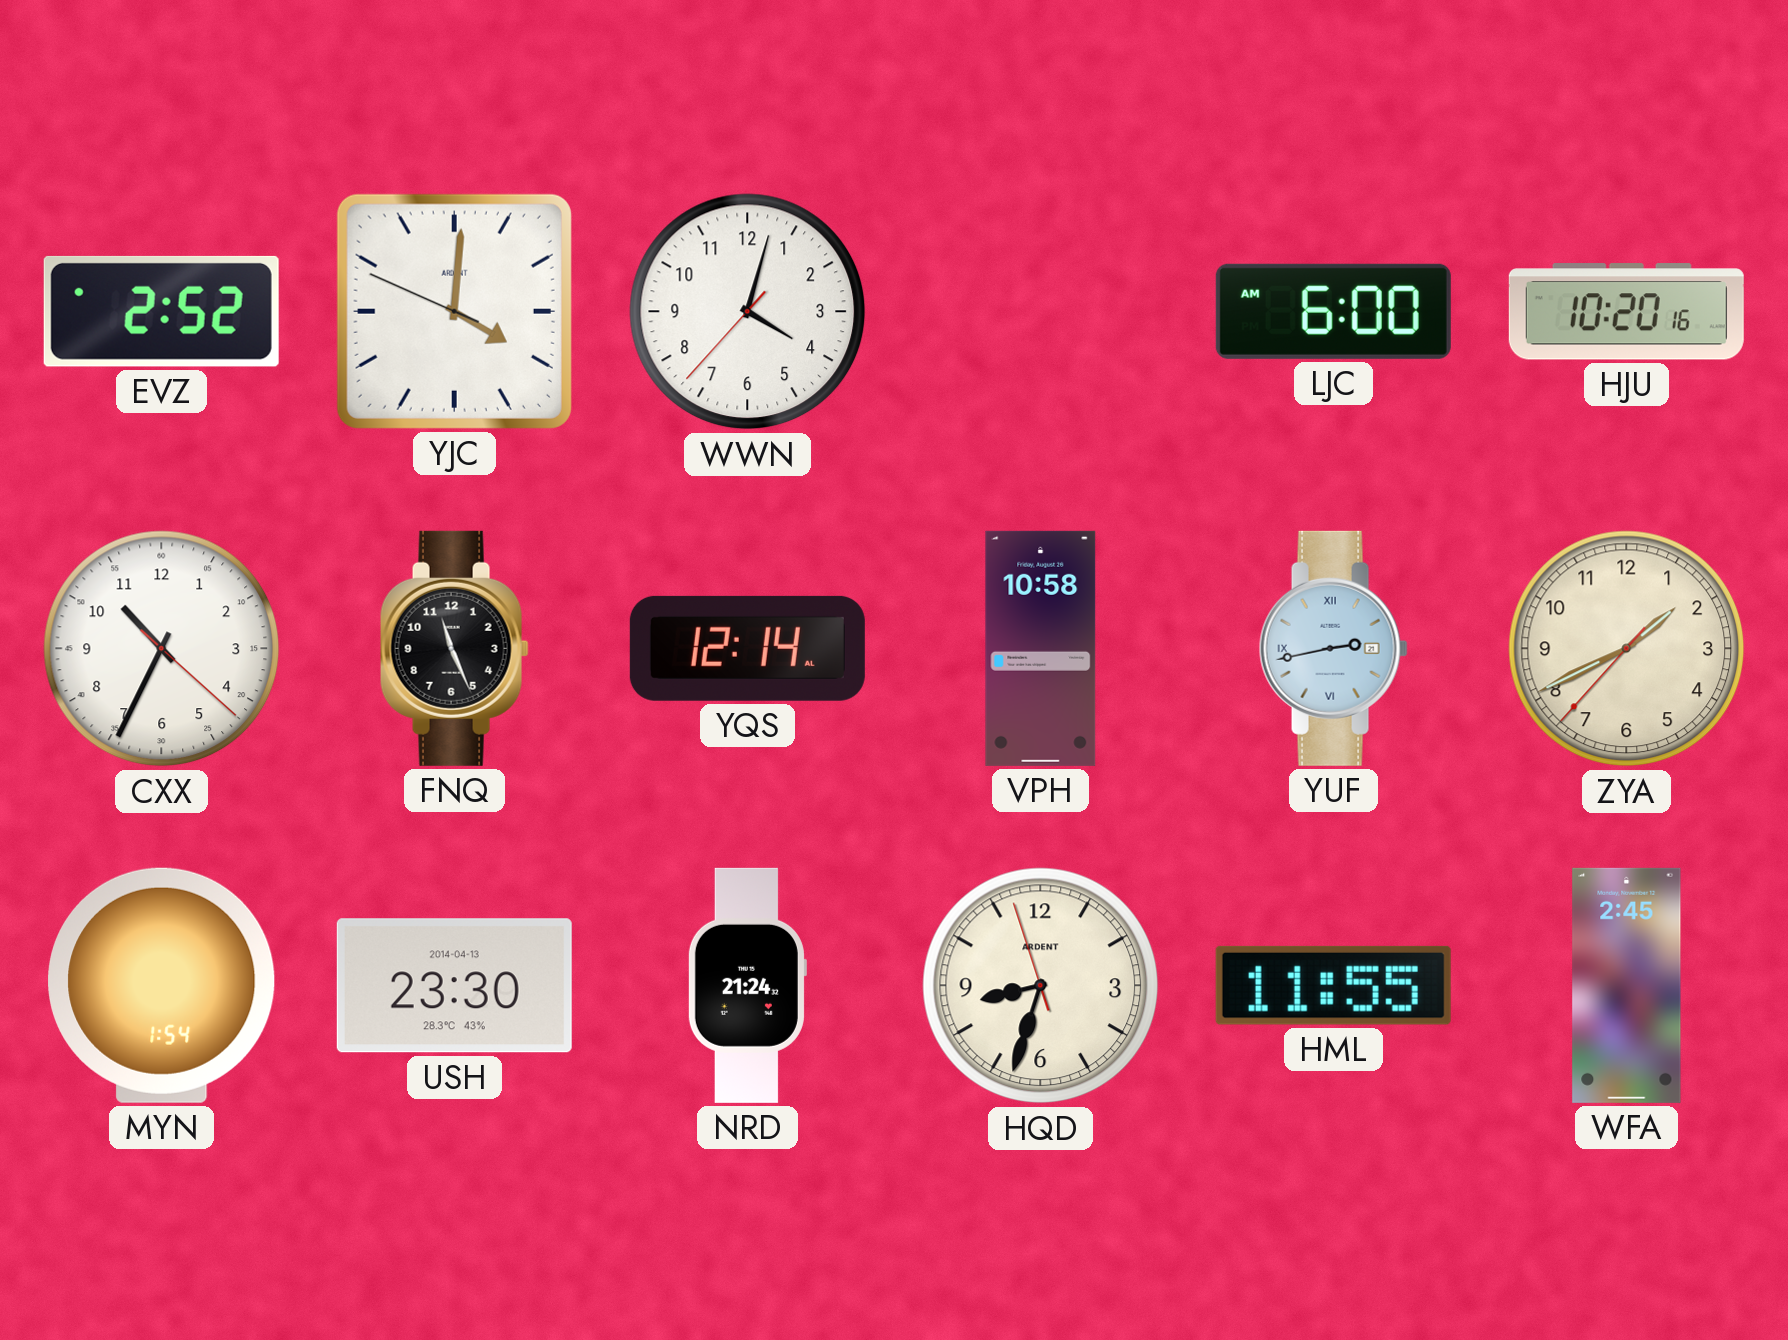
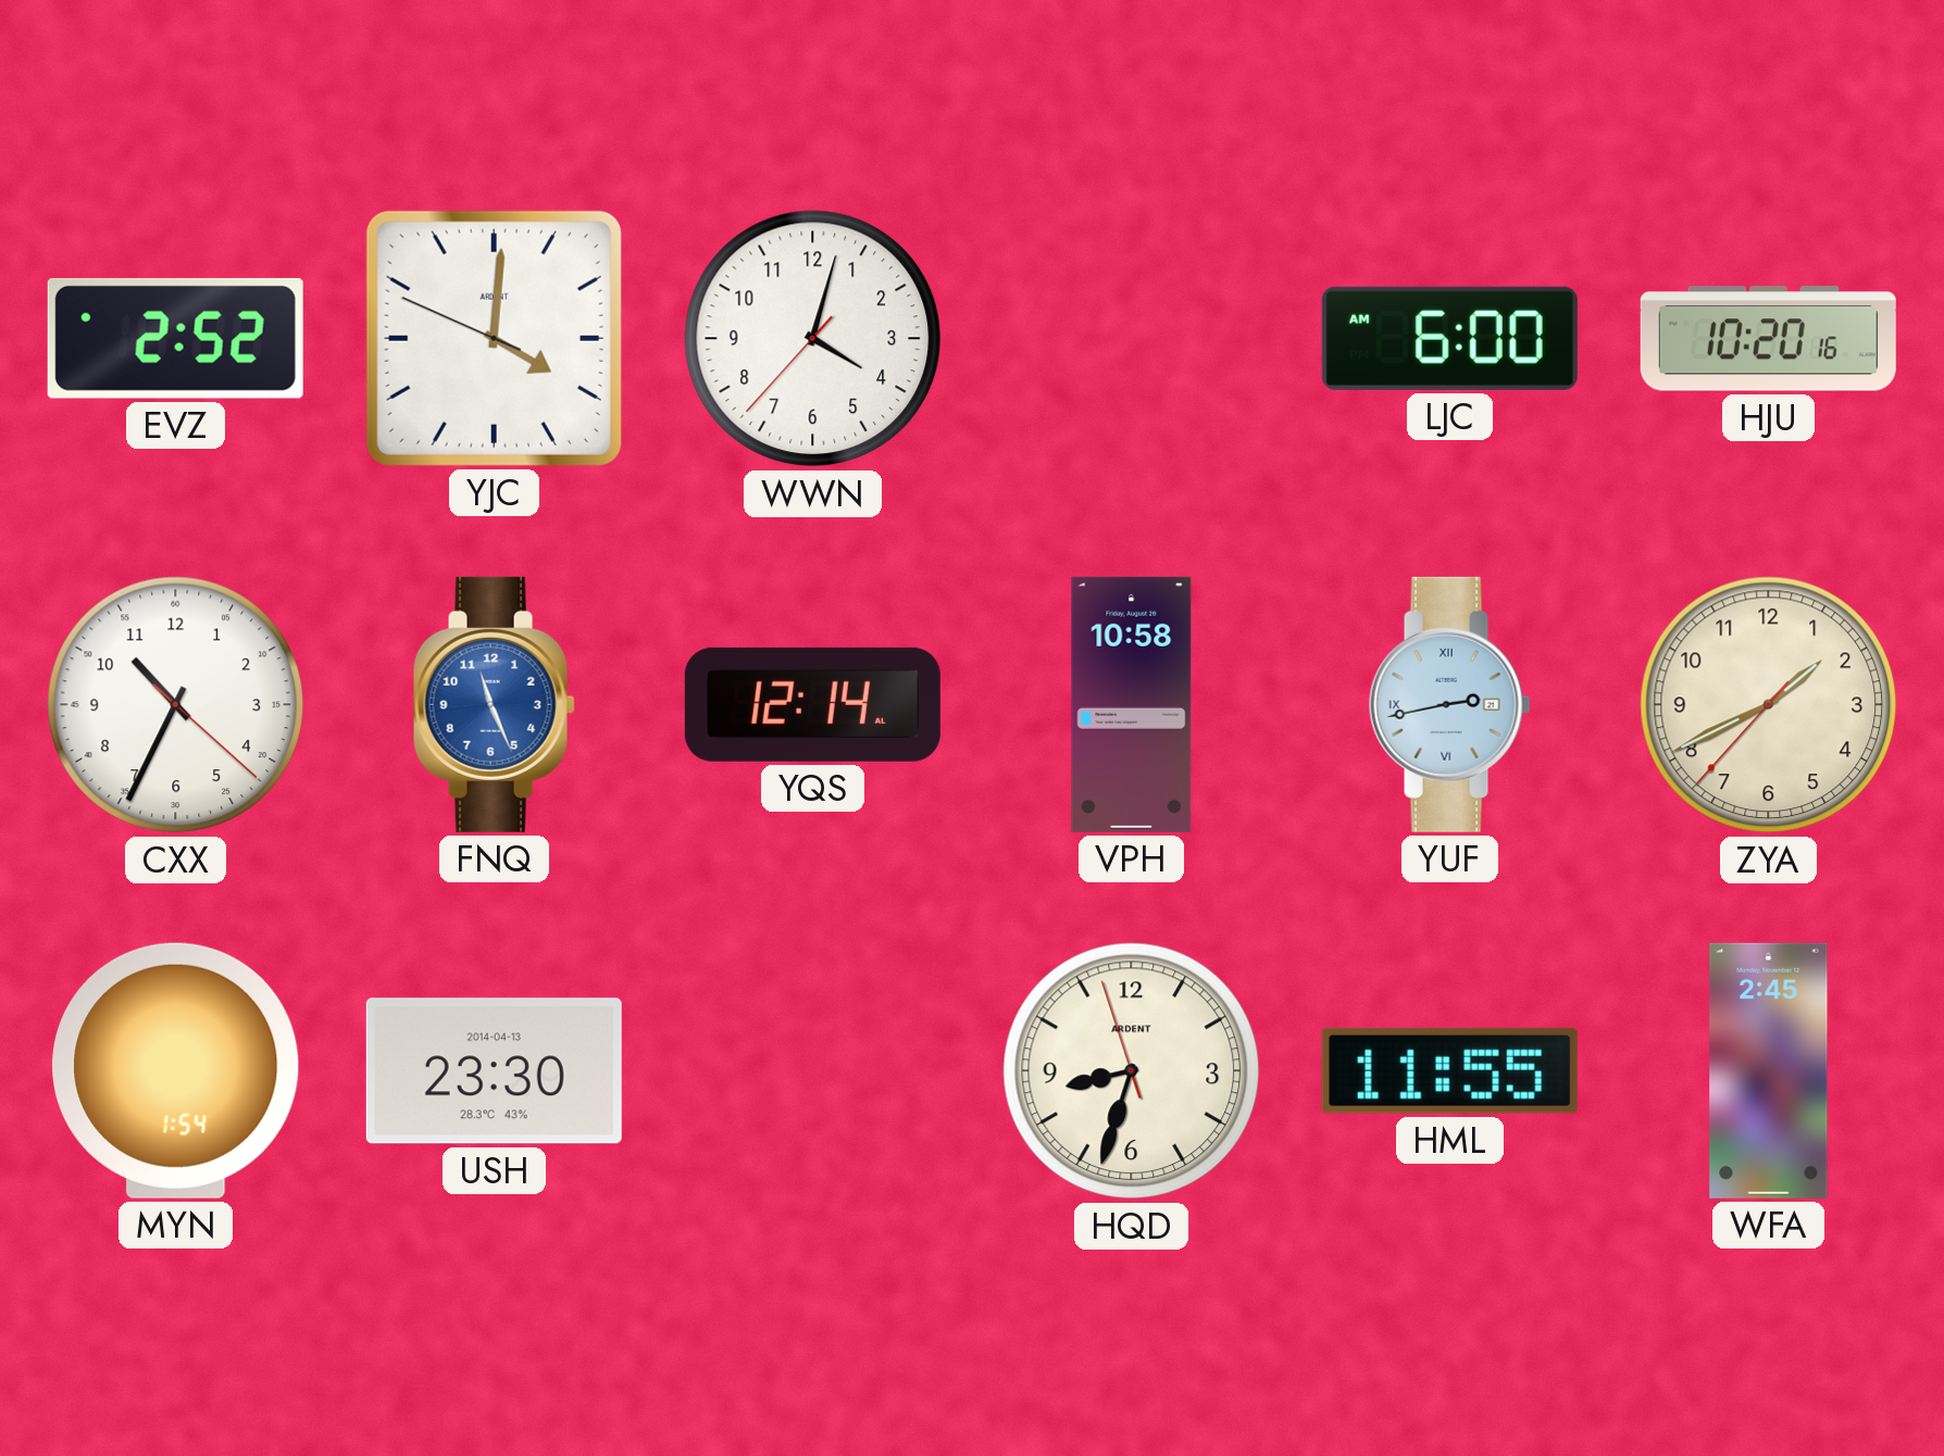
FNQ dial: black -> blue (494, 704)
NRD: 21:24 -> none (747, 985)
